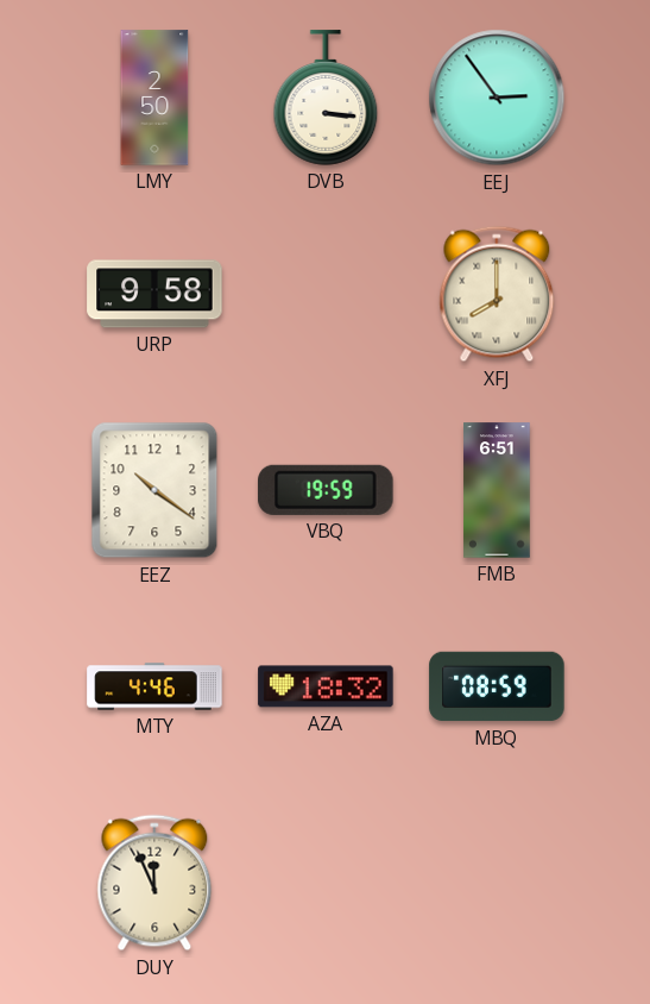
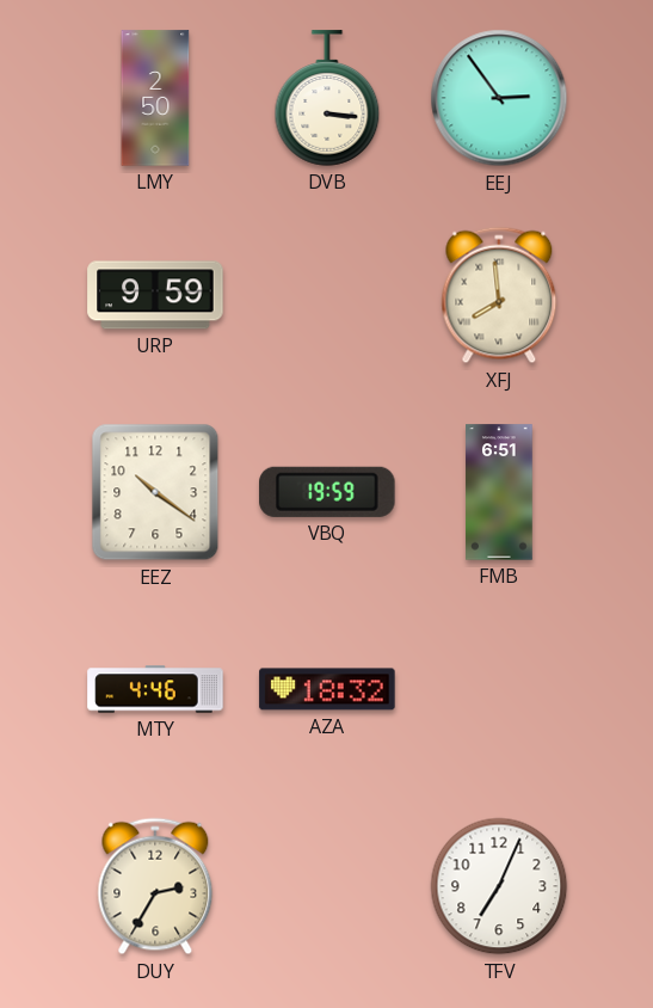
URP: 9:58 -> 9:59 (155, 295)
XFJ: 8:00 -> 7:59 (499, 295)
MBQ: 08:59 -> none (497, 686)
DUY: 11:56 -> 2:35 (155, 886)
TFV: none -> 7:04 (499, 886)
